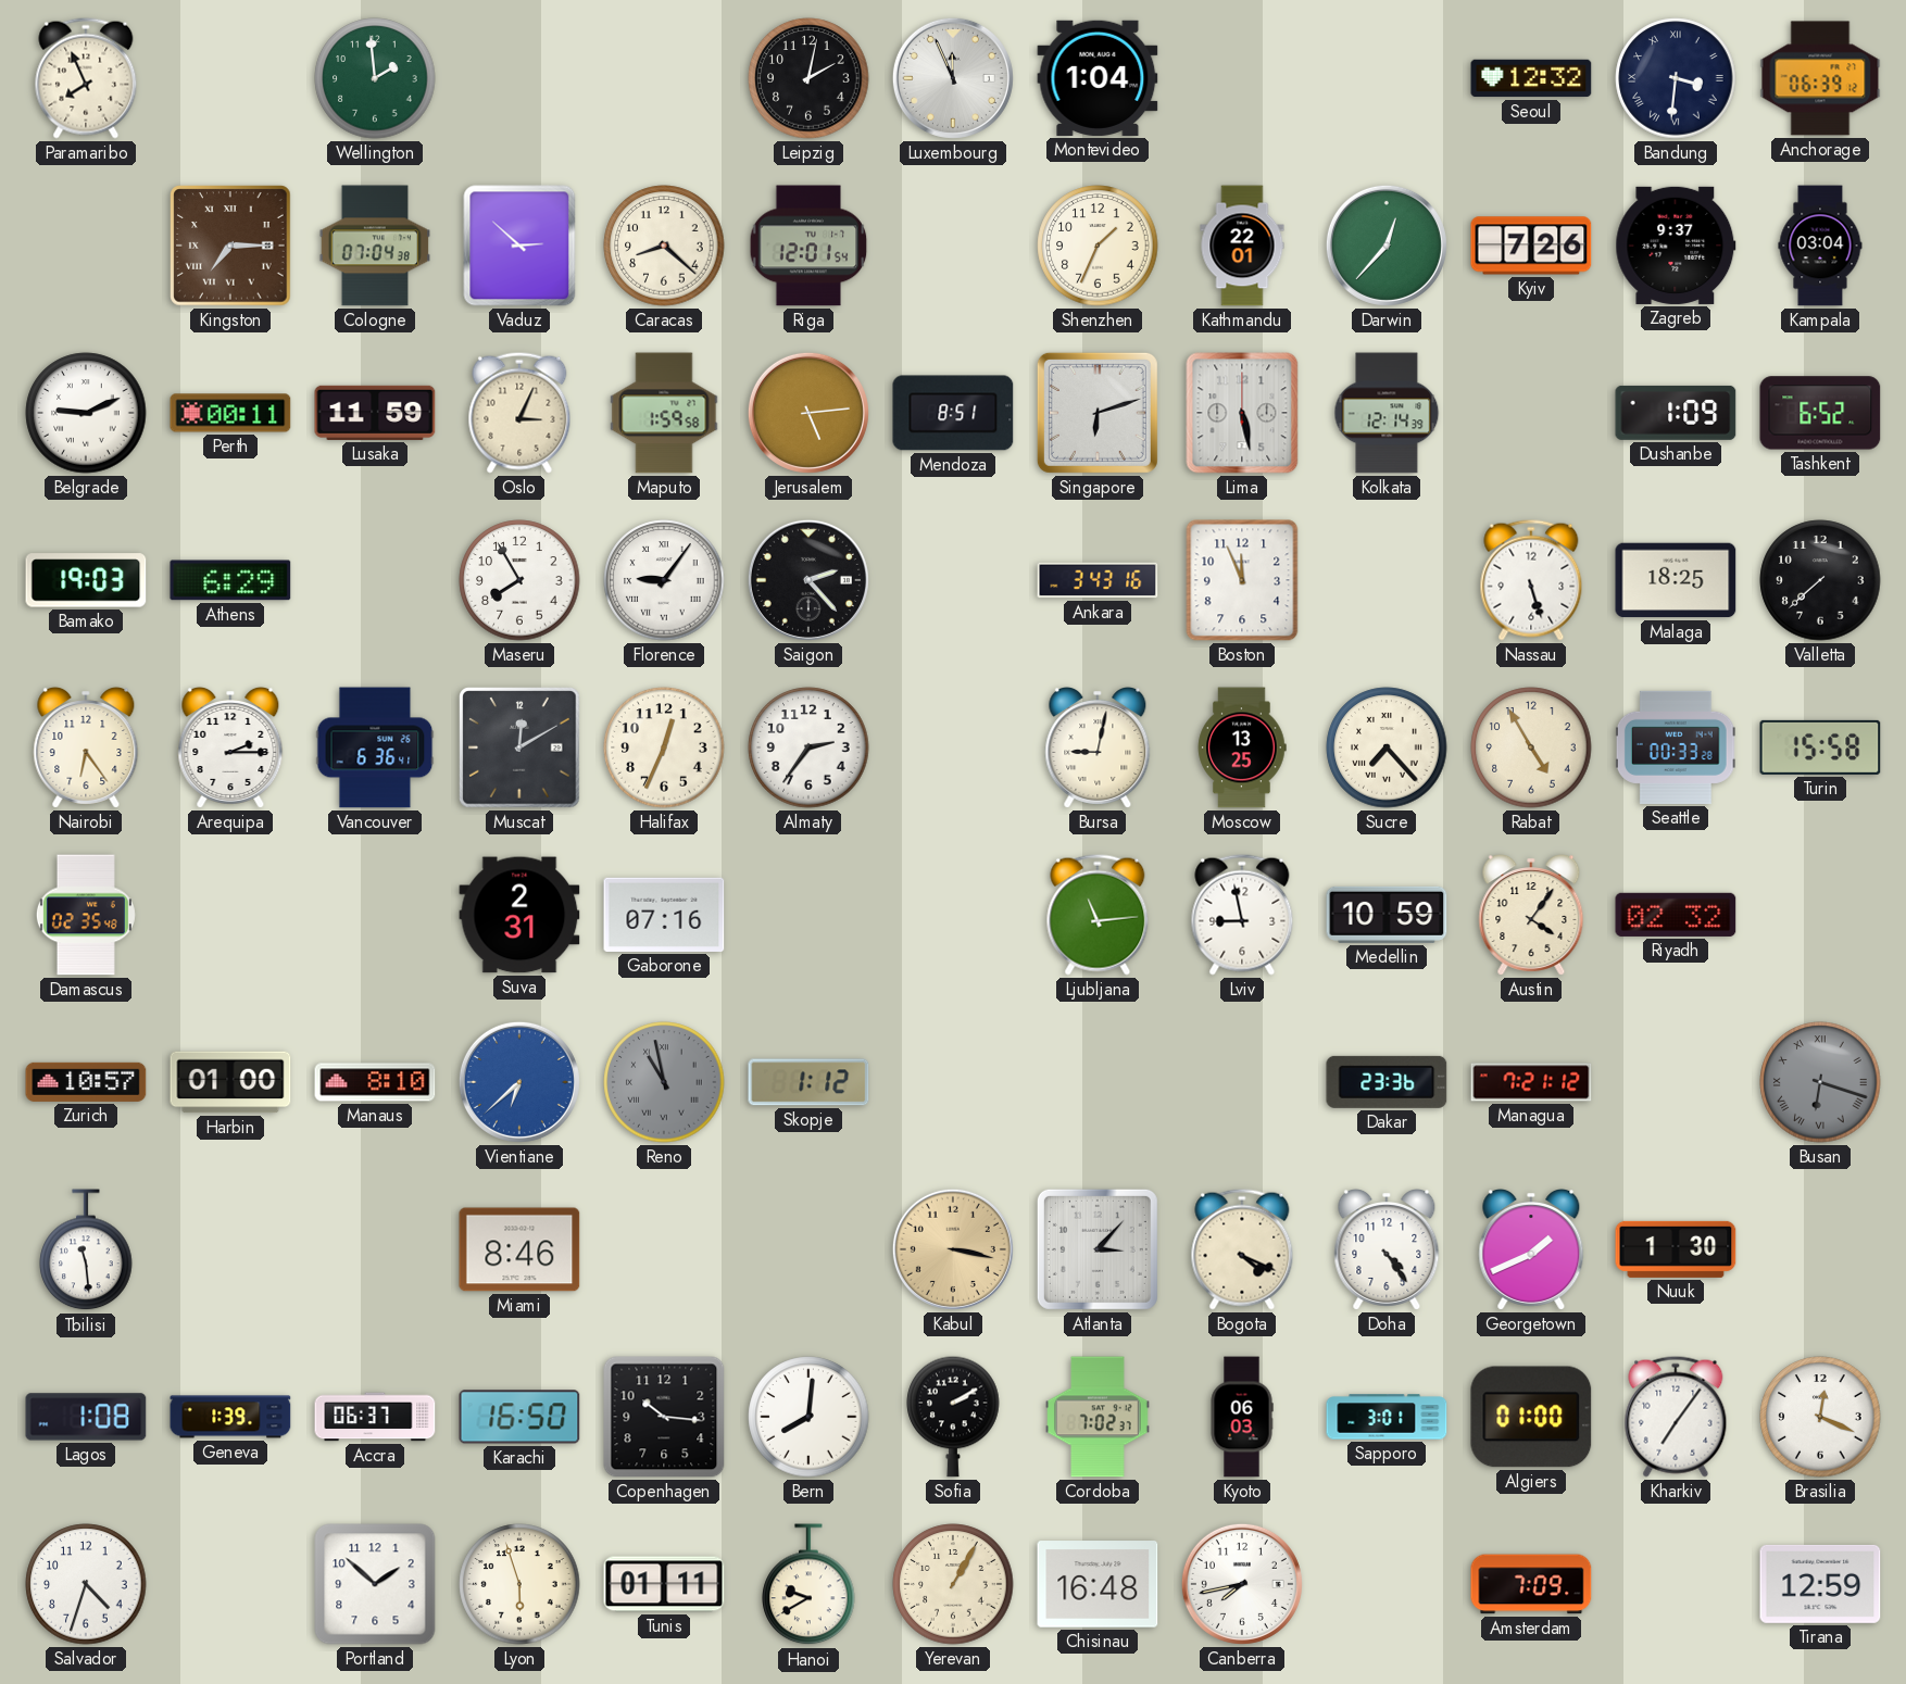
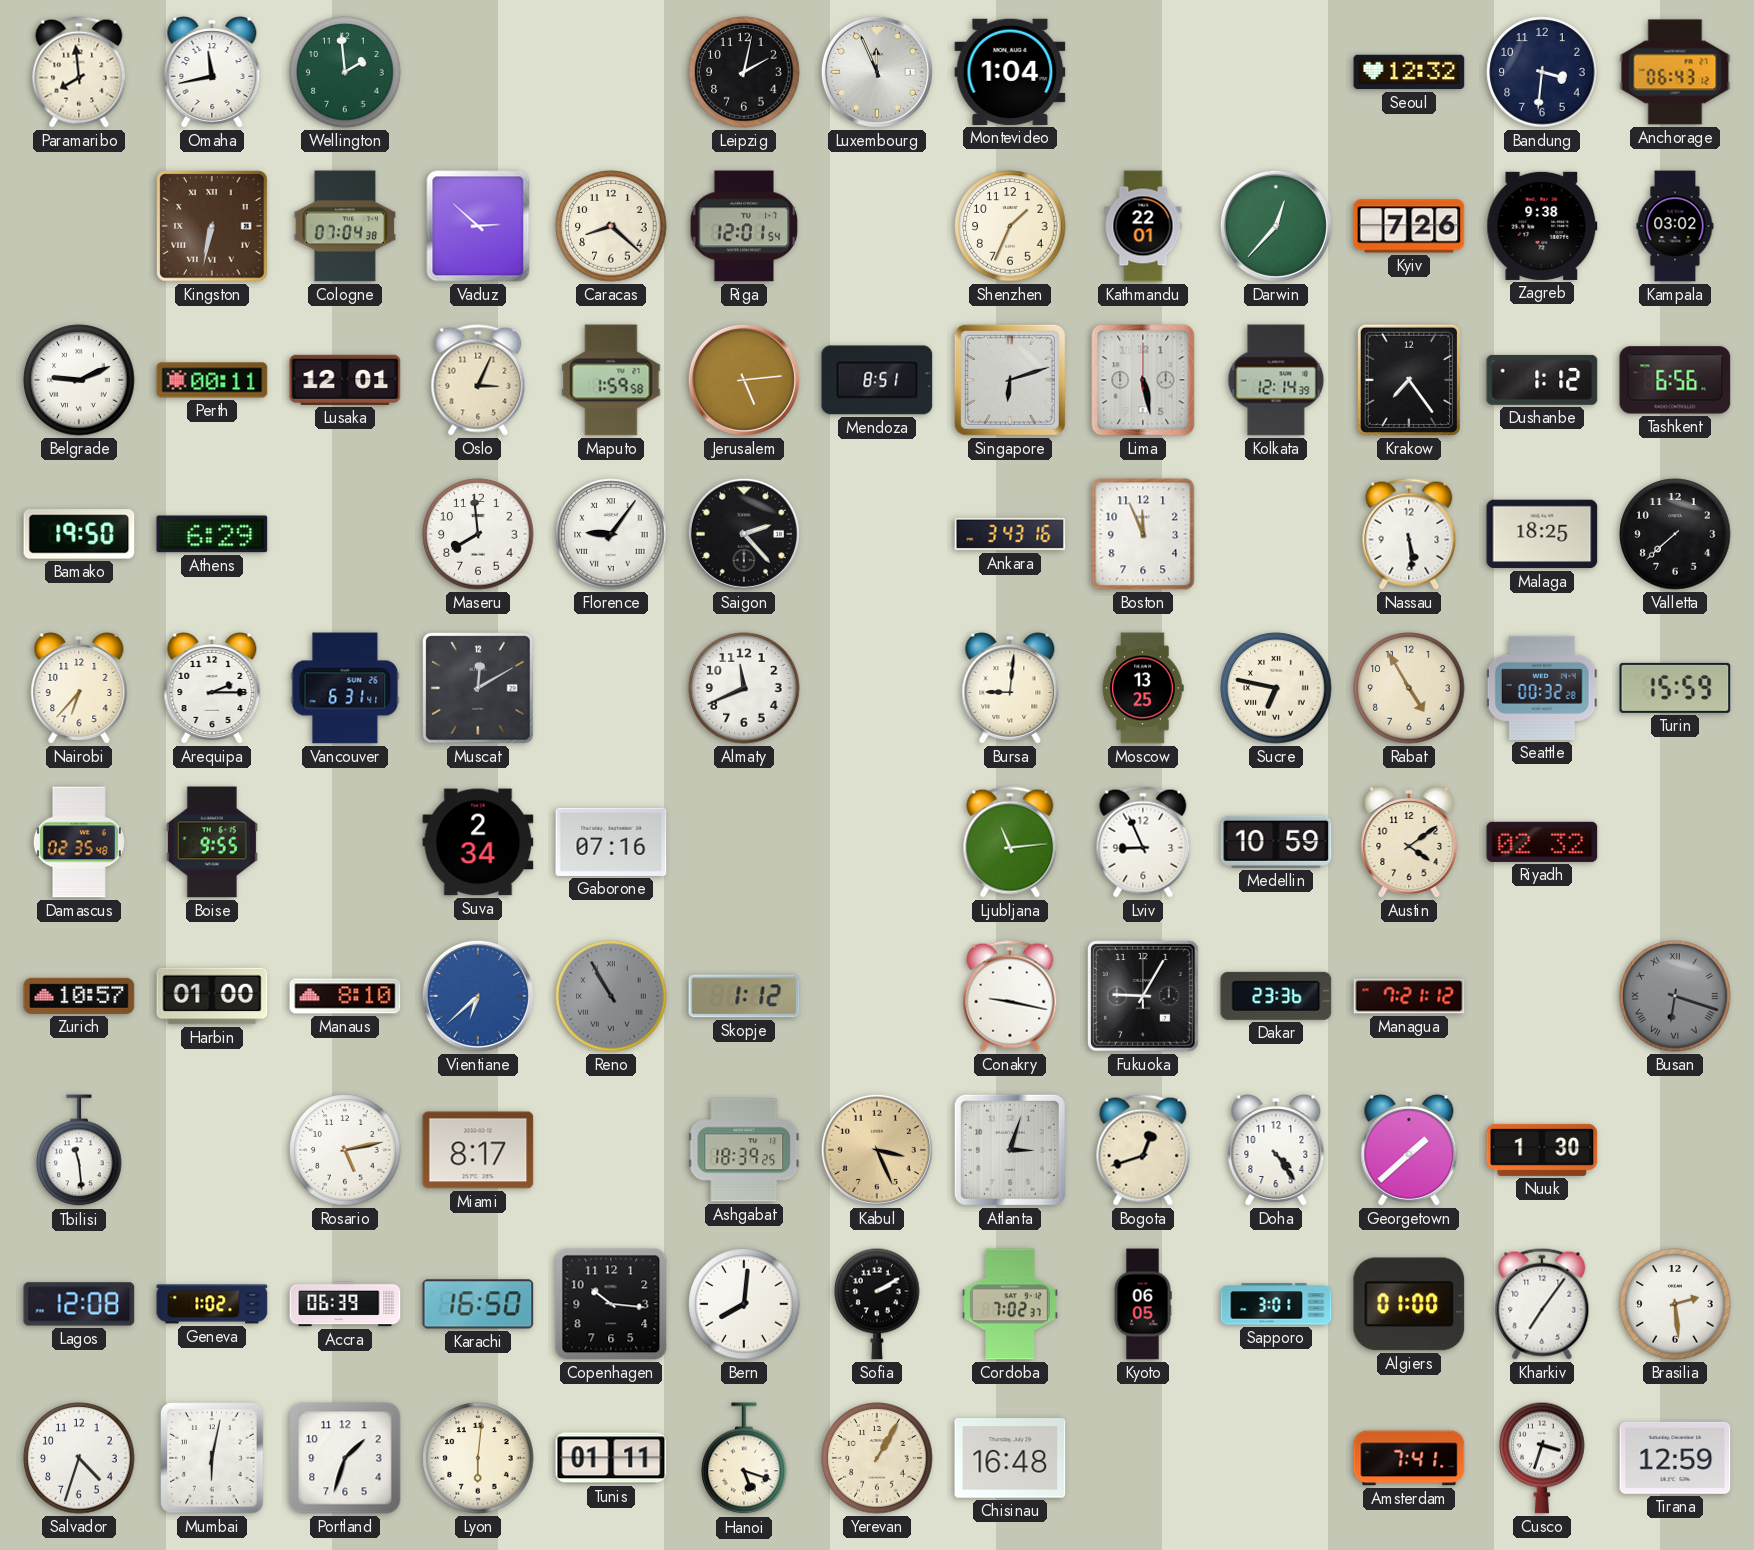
Paramaribo: 7:56 -> 7:59 (79, 72)
Omaha: none -> 11:43 (212, 73)
Bandung numerals: Roman -> Arabic (1542, 72)
Anchorage: 06:39 -> 06:43 (1675, 72)
Kingston: 7:15 -> 6:32 (212, 226)
Zagreb: 9:37 -> 9:38 (1542, 226)
Kampala: 03:04 -> 03:02 (1675, 226)
Lusaka: 11:59 -> 12:01 (345, 380)
Krakow: none -> 7:24 (1409, 380)
Dushanbe: 1:09 -> 1:12 (1542, 380)
Tashkent: 6:52 -> 6:56 (1675, 380)
Bamako: 19:03 -> 19:50 (79, 534)
Maseru: 7:55 -> 7:59 (478, 534)
Nassau: 5:27 -> 5:29 (1409, 534)
Nairobi: 6:24 -> 6:37 (79, 689)
Vancouver: 6:36 -> 6:31 (345, 688)
Halifax: 12:34 -> none (664, 747)
Almaty: 2:36 -> 11:41 (744, 688)
Bursa: 9:02 -> 9:01 (1010, 689)
Sucre: 7:23 -> 6:47 (1276, 688)
Seattle: 00:33 -> 00:32 (1542, 688)
Turin: 15:58 -> 15:59 (1675, 688)
Boise: none -> 9:55 (212, 842)
Suva: 2:31 -> 2:34 (478, 842)
Lviv: 8:58 -> 8:56 (1143, 842)
Austin: 4:06 -> 4:09 (1409, 843)
Reno: 10:58 -> 10:55 (611, 996)
Conakry: none -> 9:17 (1010, 996)
Fukuoka: none -> 9:05 (1143, 996)
Rosario: none -> 5:13 (345, 1150)
Miami: 8:46 -> 8:17 (478, 1150)
Ashgabat: none -> 18:39 (744, 1150)
Kabul: 3:17 -> 3:26 (877, 1150)
Atlanta: 3:07 -> 3:03 (1010, 1150)
Bogota: 4:19 -> 12:42 (1143, 1150)
Georgetown: 1:41 -> 1:38 (1409, 1151)
Lagos: 1:08 -> 12:08 (79, 1304)
Geneva: 1:39 -> 1:02 (212, 1304)
Accra: 06:37 -> 06:39 (345, 1304)
Kyoto: 06:03 -> 06:05 (1143, 1304)
Brasilia: 12:19 -> 2:29 (1675, 1304)
Mumbai: none -> 6:02 (212, 1458)
Portland: 1:52 -> 1:33 (345, 1458)
Lyon: 5:57 -> 6:01 (478, 1458)
Hanoi: 9:40 -> 5:18 (744, 1459)
Canberra: 7:43 -> none (1242, 1584)
Amsterdam: 7:09 -> 7:41 (1409, 1458)
Cusco: none -> 3:33 (1542, 1458)
